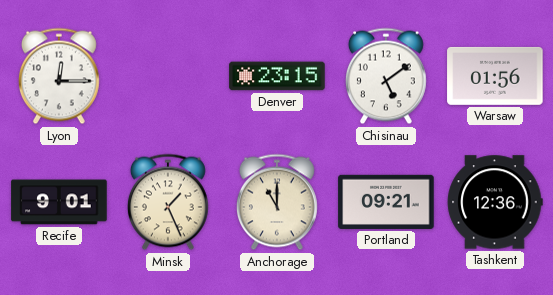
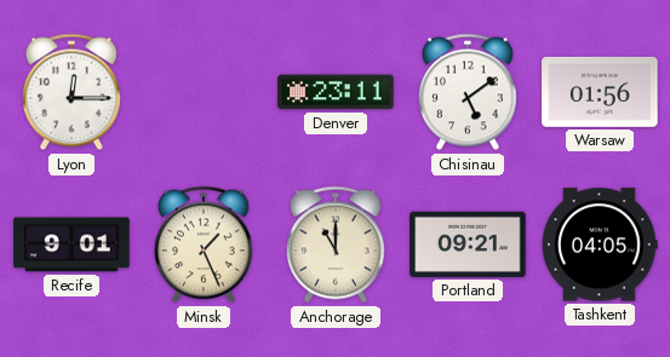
Denver: 23:15 -> 23:11 (336, 92)
Tashkent: 12:36 -> 04:05 (600, 244)
